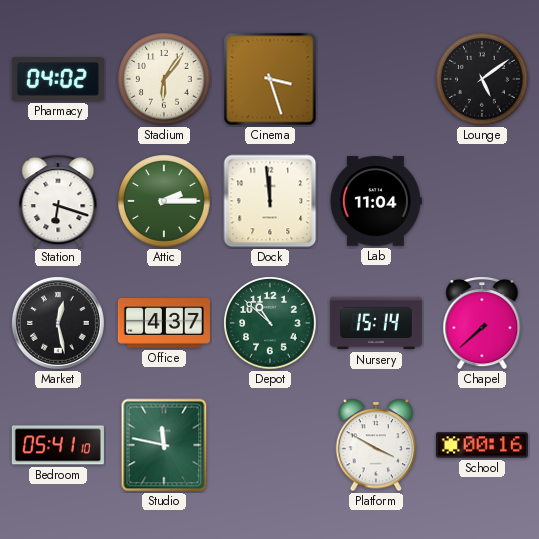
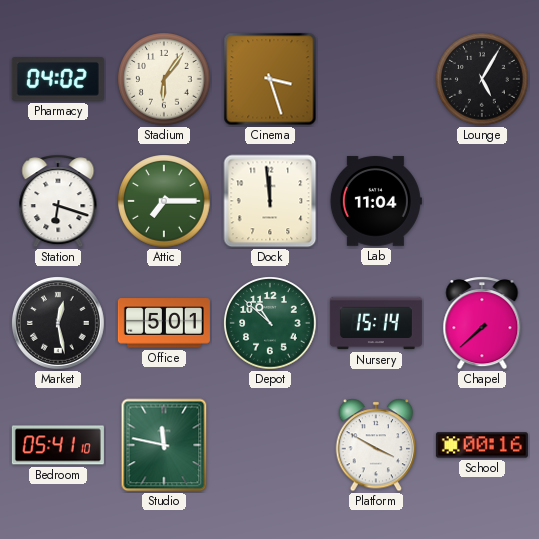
Lounge: 5:09 -> 5:05 (482, 79)
Attic: 2:15 -> 7:15 (164, 201)
Office: 4:37 -> 5:01 (164, 323)
